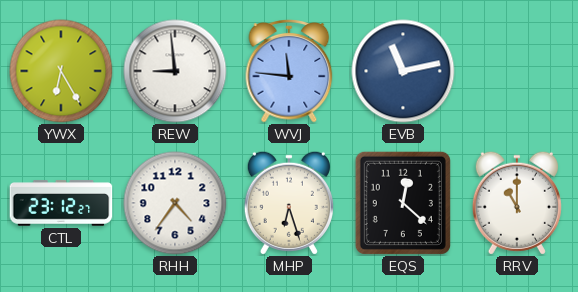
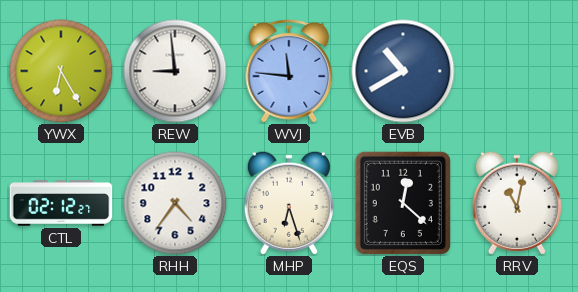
EVB: 11:13 -> 10:40 (403, 71)
CTL: 23:12 -> 02:12 (61, 203)
RRV: 11:00 -> 11:02 (517, 203)
